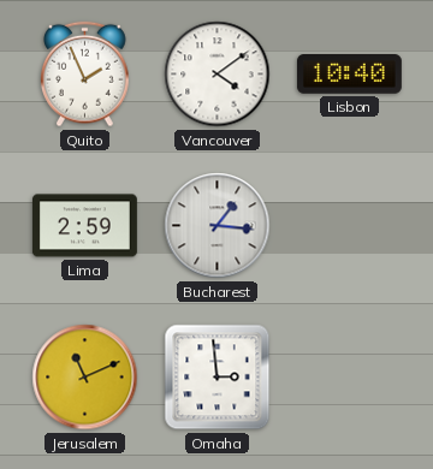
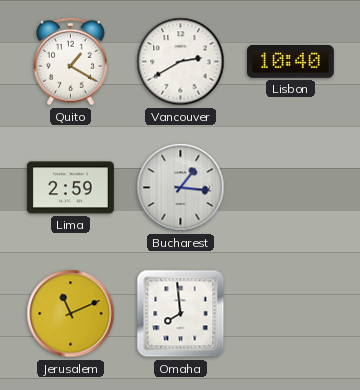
Quito: 1:56 -> 1:20 (71, 62)
Vancouver: 4:09 -> 2:40 (181, 62)
Omaha: 2:59 -> 7:59 (181, 314)
